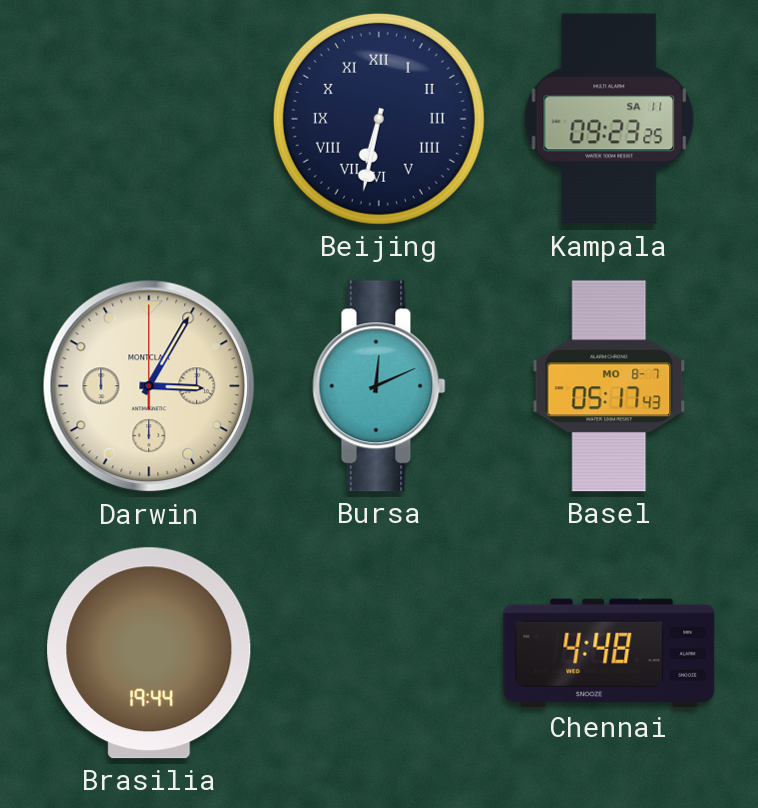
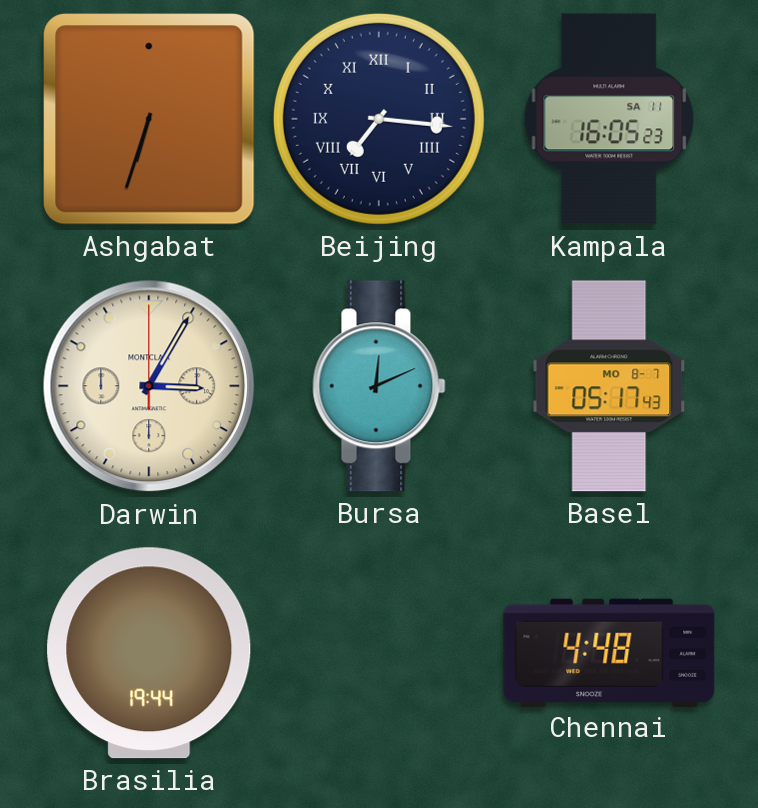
Ashgabat: none -> 6:33 (149, 119)
Beijing: 6:32 -> 7:16 (379, 119)
Kampala: 09:23 -> 16:05 (609, 119)
